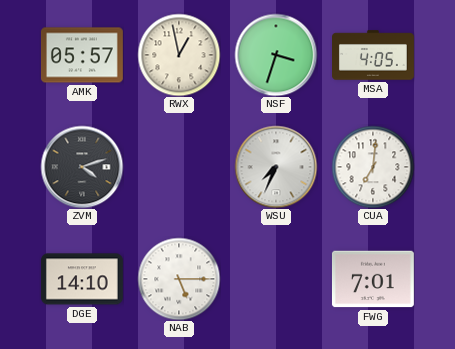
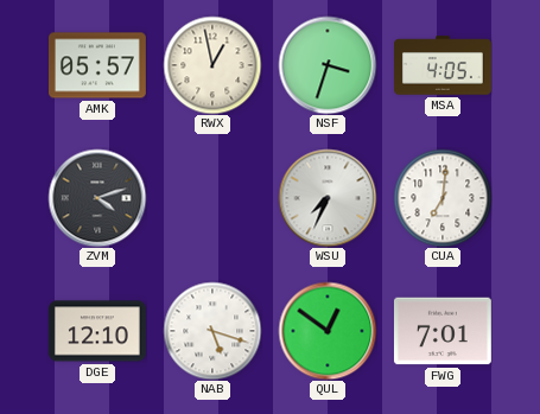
DGE: 14:10 -> 12:10 (97, 331)
NAB: 5:15 -> 5:18 (212, 331)
QUL: none -> 12:51 (328, 331)
